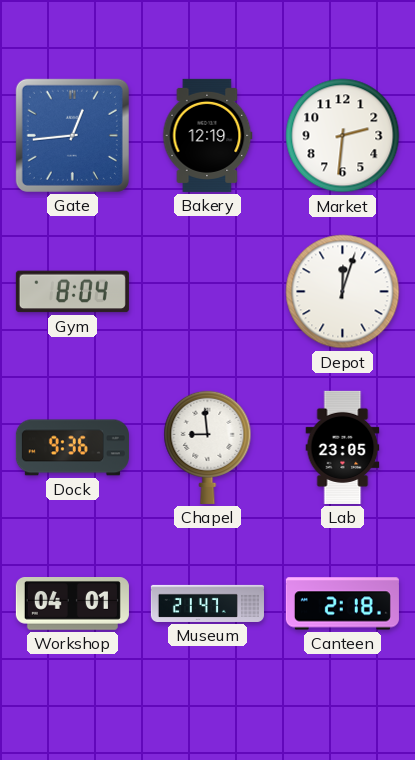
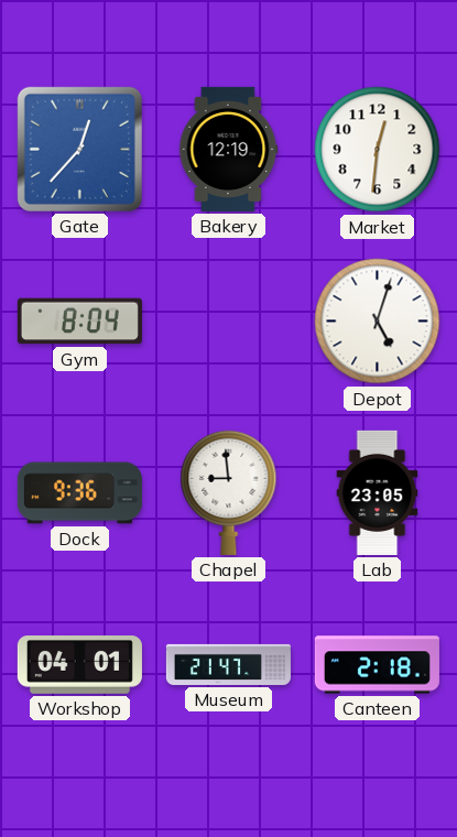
Gate: 12:44 -> 12:37 (79, 149)
Market: 2:31 -> 12:31 (378, 150)
Depot: 12:03 -> 5:03 (378, 322)
